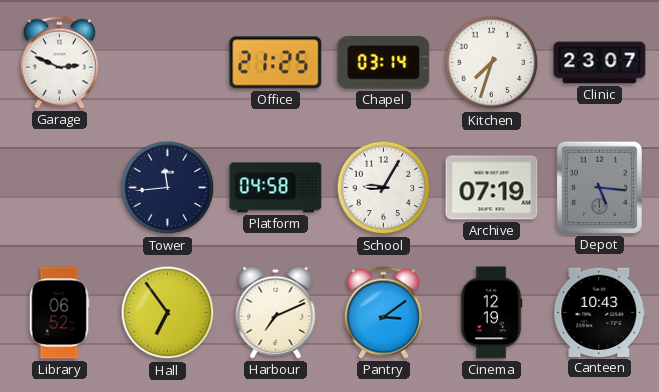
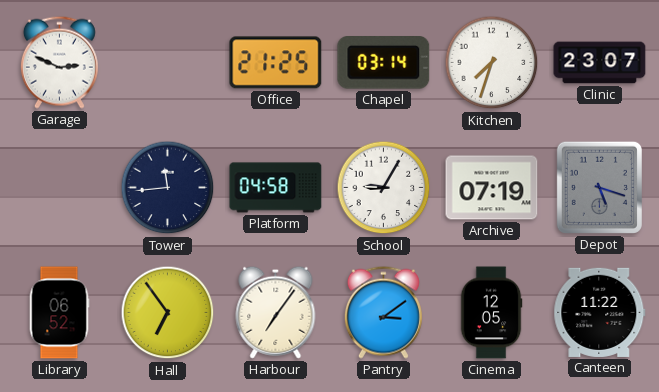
Depot: 5:16 -> 5:18 (599, 187)
Harbour: 7:11 -> 7:06 (276, 312)
Cinema: 12:19 -> 12:05 (491, 313)
Canteen: 10:43 -> 11:22 (600, 312)
